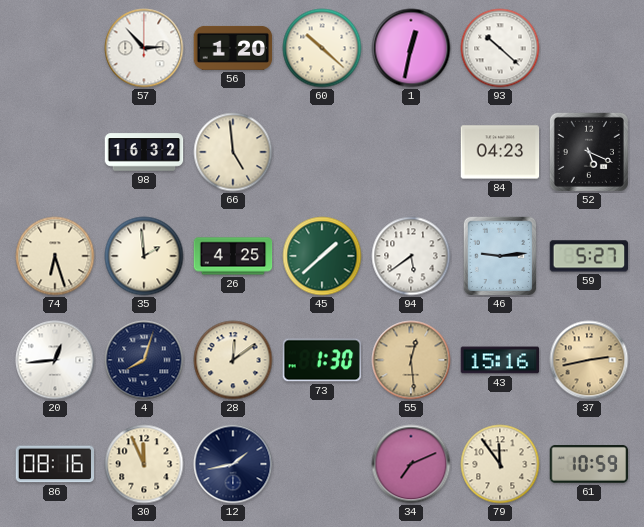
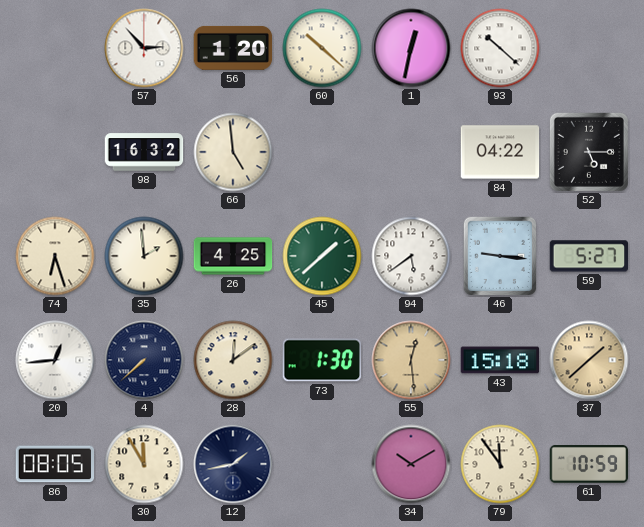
84: 04:23 -> 04:22 (500, 152)
52: 5:19 -> 5:15 (589, 152)
46: 9:14 -> 9:16 (499, 255)
4: 8:03 -> 7:38 (144, 360)
43: 15:16 -> 15:18 (500, 360)
37: 2:43 -> 1:38 (589, 360)
86: 08:16 -> 08:05 (54, 464)
30: 11:56 -> 11:55 (144, 464)
34: 7:11 -> 10:10 (411, 464)
